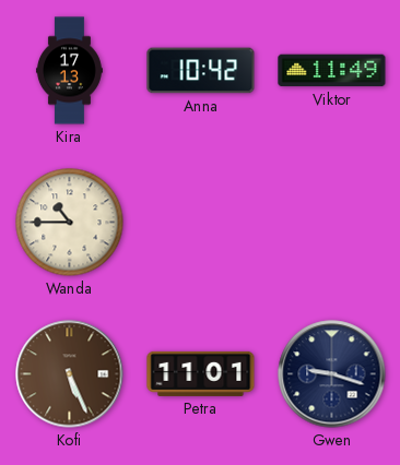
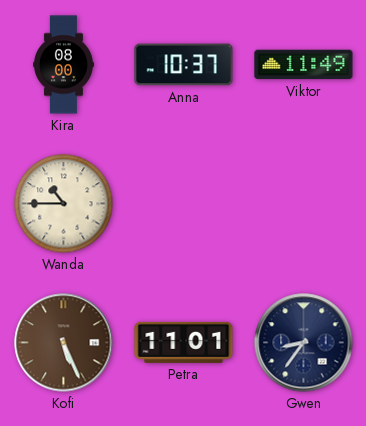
Kira: 17:13 -> 08:00 (63, 65)
Anna: 10:42 -> 10:37 (184, 65)
Gwen: 9:18 -> 8:36 (304, 343)
